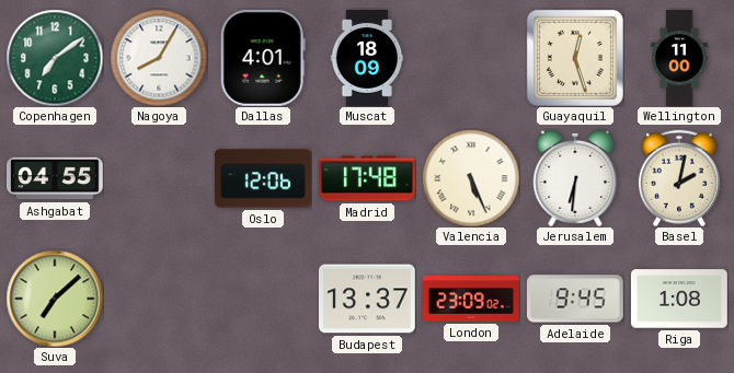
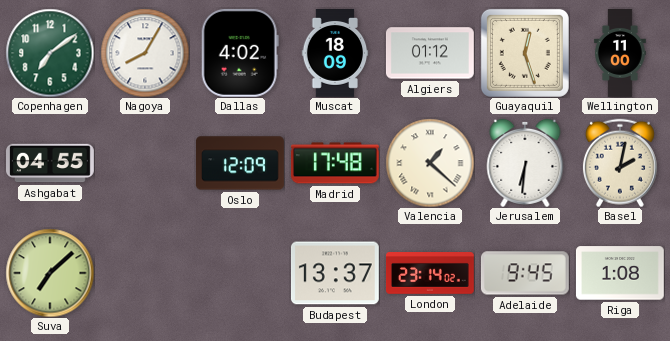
Dallas: 4:01 -> 4:02 (240, 53)
Algiers: none -> 01:12 (430, 53)
Oslo: 12:06 -> 12:09 (240, 163)
Valencia: 5:26 -> 1:22 (430, 163)
London: 23:09 -> 23:14 (430, 274)
